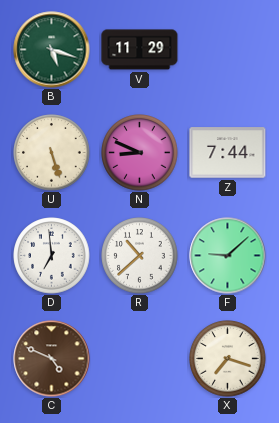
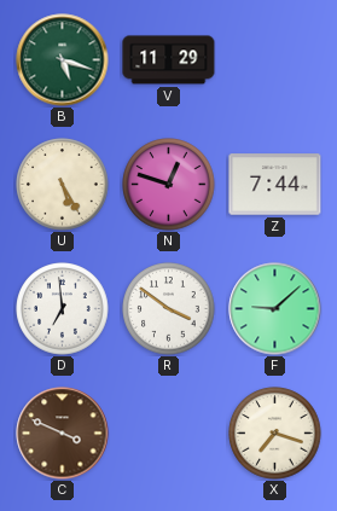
U: 5:27 -> 5:25 (63, 185)
N: 8:49 -> 12:48 (169, 185)
R: 10:38 -> 3:51 (169, 309)
C: 4:49 -> 3:49 (63, 434)
